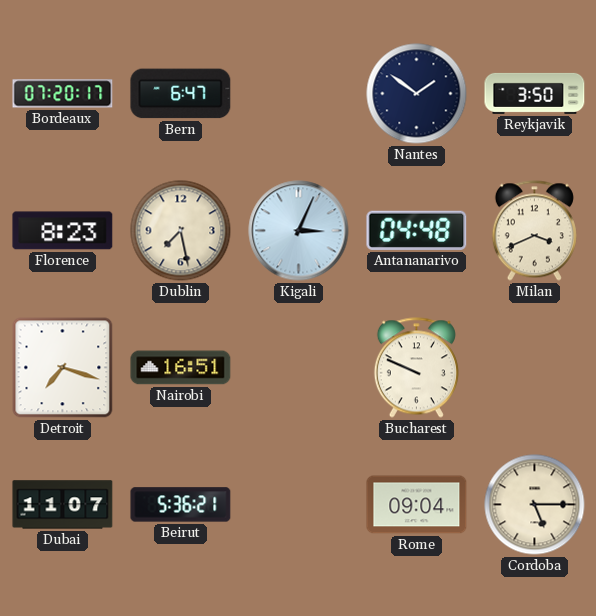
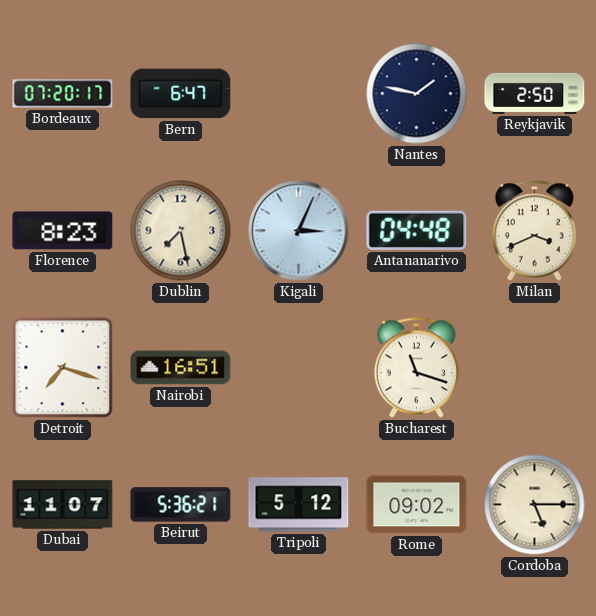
Nantes: 1:51 -> 1:47 (417, 94)
Reykjavik: 3:50 -> 2:50 (535, 93)
Bucharest: 9:49 -> 11:18 (416, 368)
Tripoli: none -> 5:12 (299, 505)
Rome: 09:04 -> 09:02 (417, 505)
